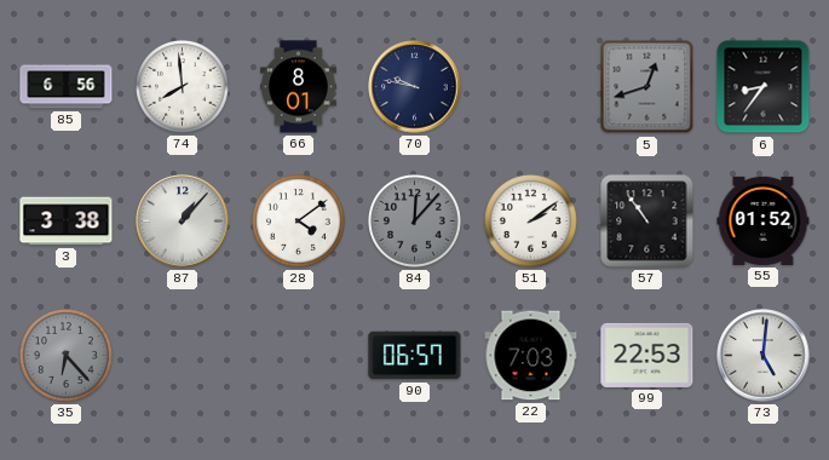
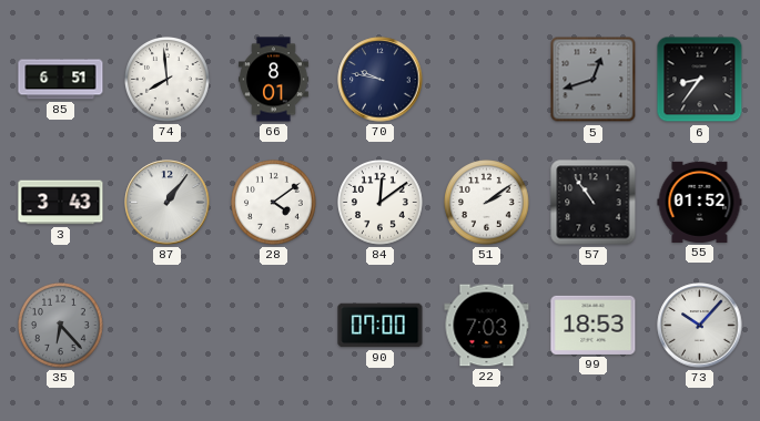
85: 6:56 -> 6:51 (61, 80)
3: 3:38 -> 3:43 (61, 203)
87: 1:07 -> 1:06 (168, 203)
84: 12:07 -> 12:09 (381, 203)
84 dial: grey -> white (381, 203)
90: 06:57 -> 07:00 (381, 326)
99: 22:53 -> 18:53 (594, 325)
73: 5:01 -> 10:07 (700, 326)
